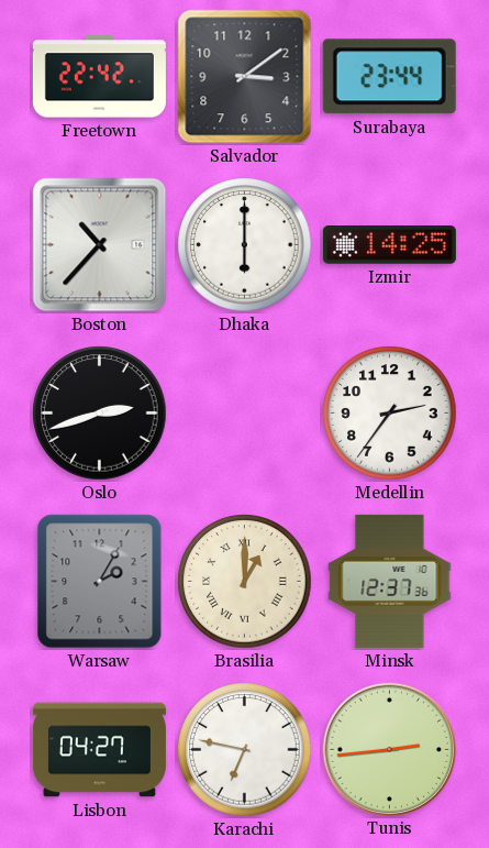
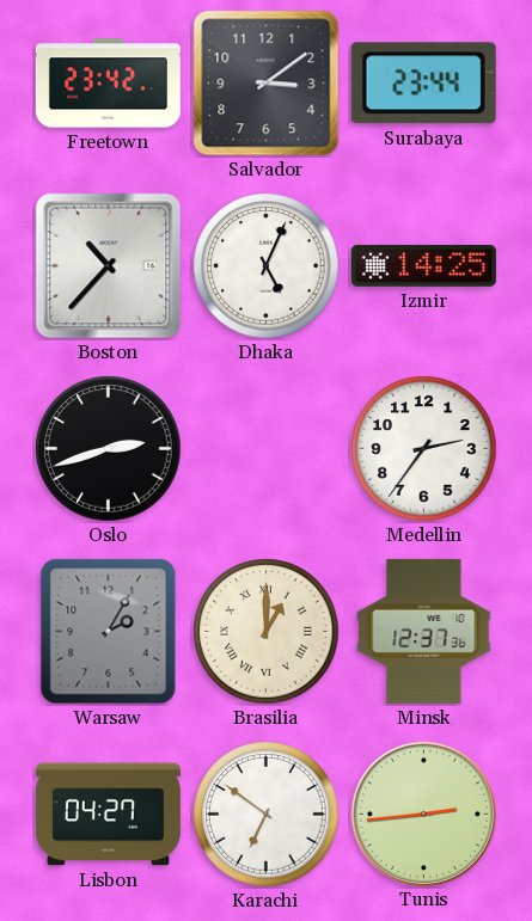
Freetown: 22:42 -> 23:42 (108, 84)
Dhaka: 6:00 -> 5:04 (267, 266)
Karachi: 6:47 -> 6:51 (267, 815)
